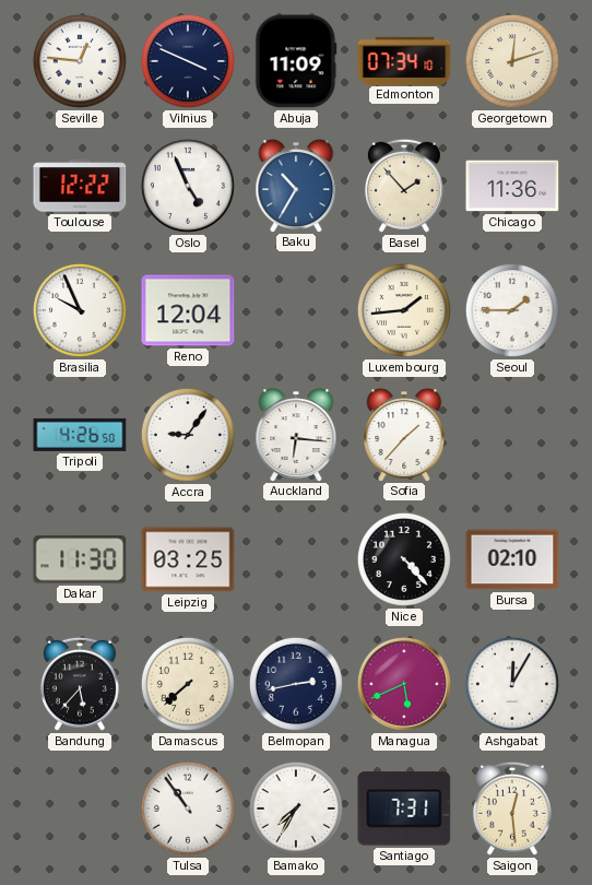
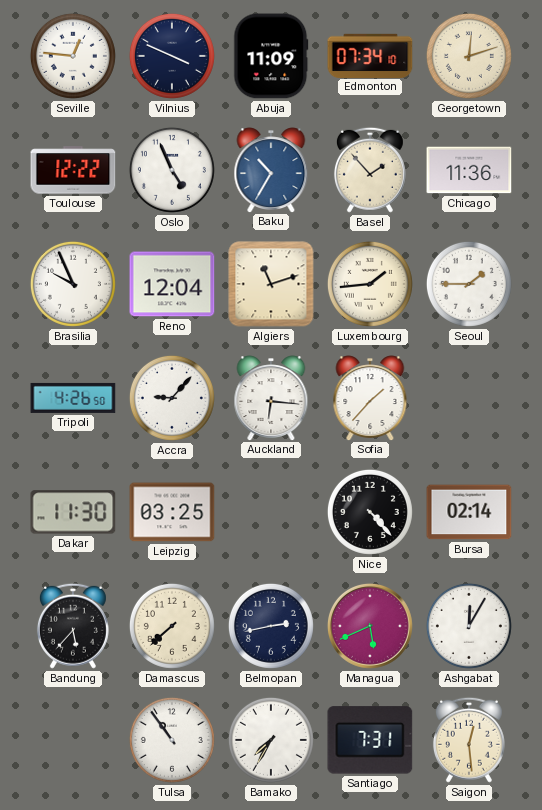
Algiers: none -> 11:12 (271, 284)
Accra: 9:06 -> 9:07 (172, 398)
Bursa: 02:10 -> 02:14 (469, 512)
